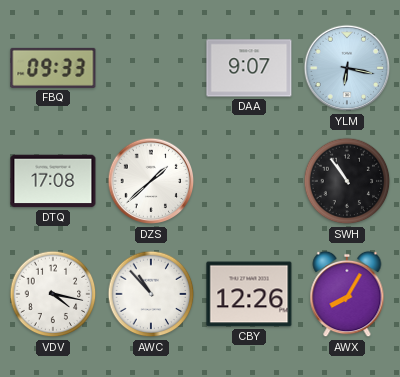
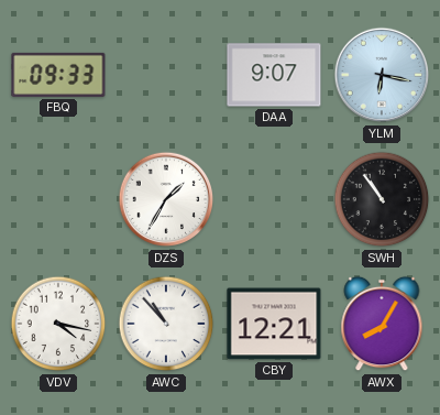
DTQ: 17:08 -> none (53, 181)
DZS: 1:38 -> 1:35 (166, 199)
CBY: 12:26 -> 12:21 (274, 324)
